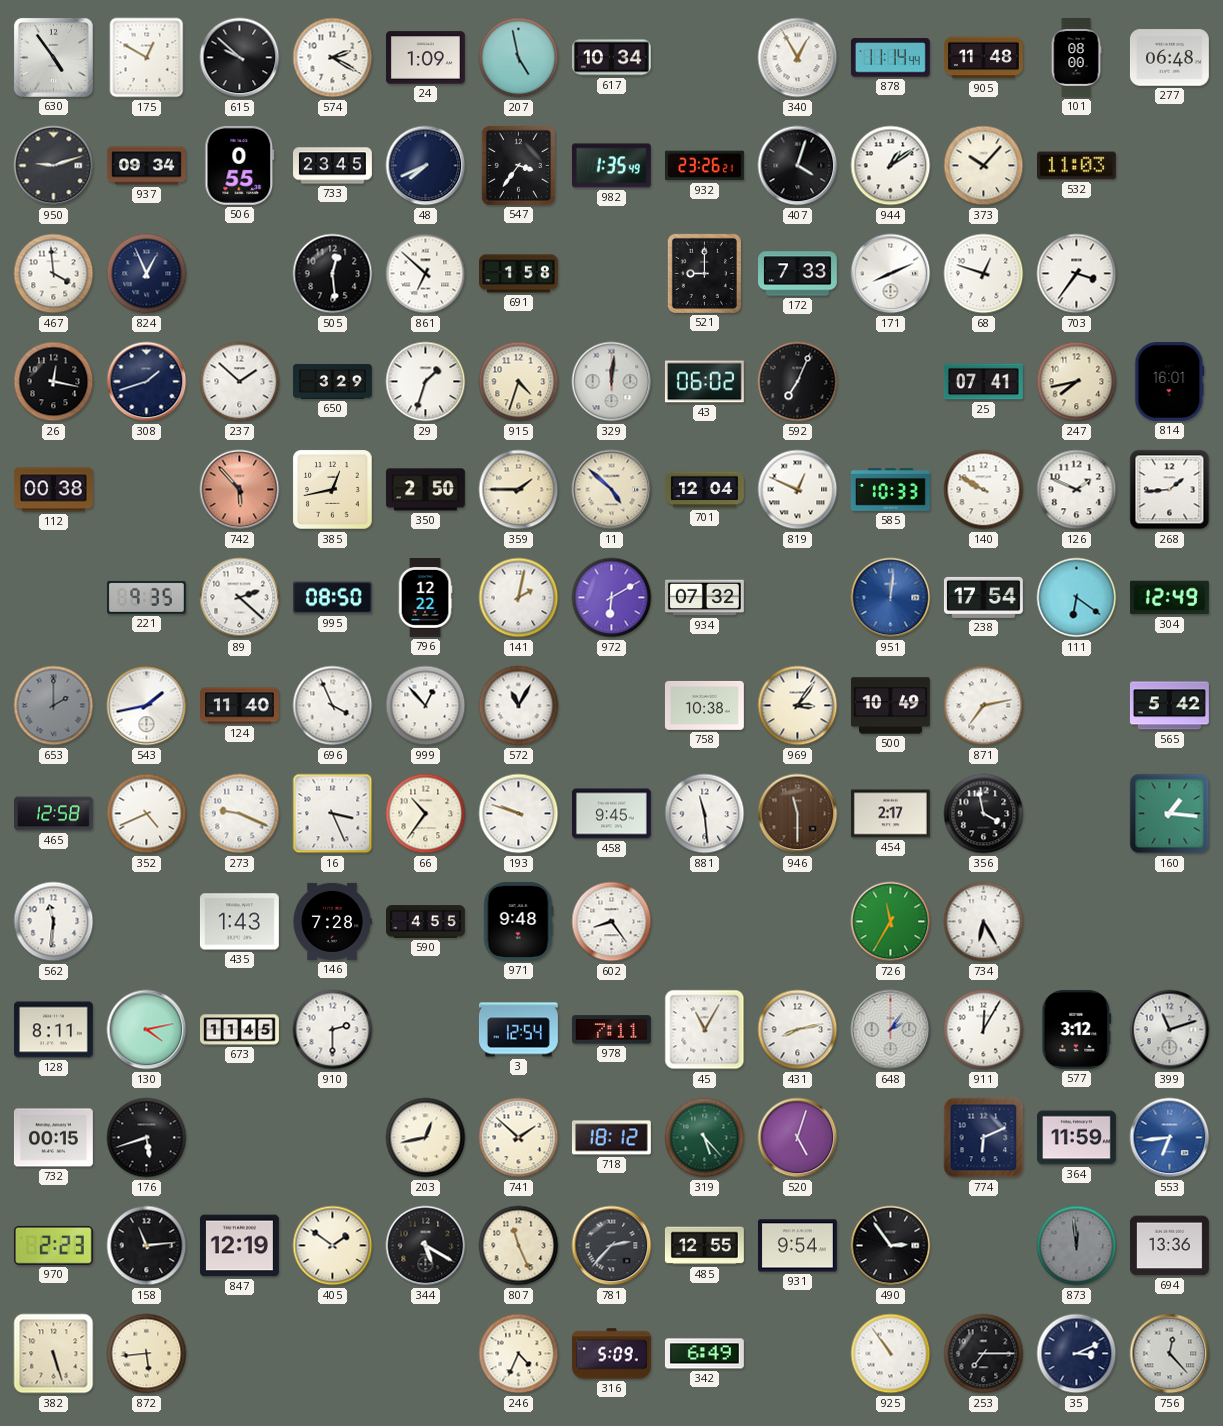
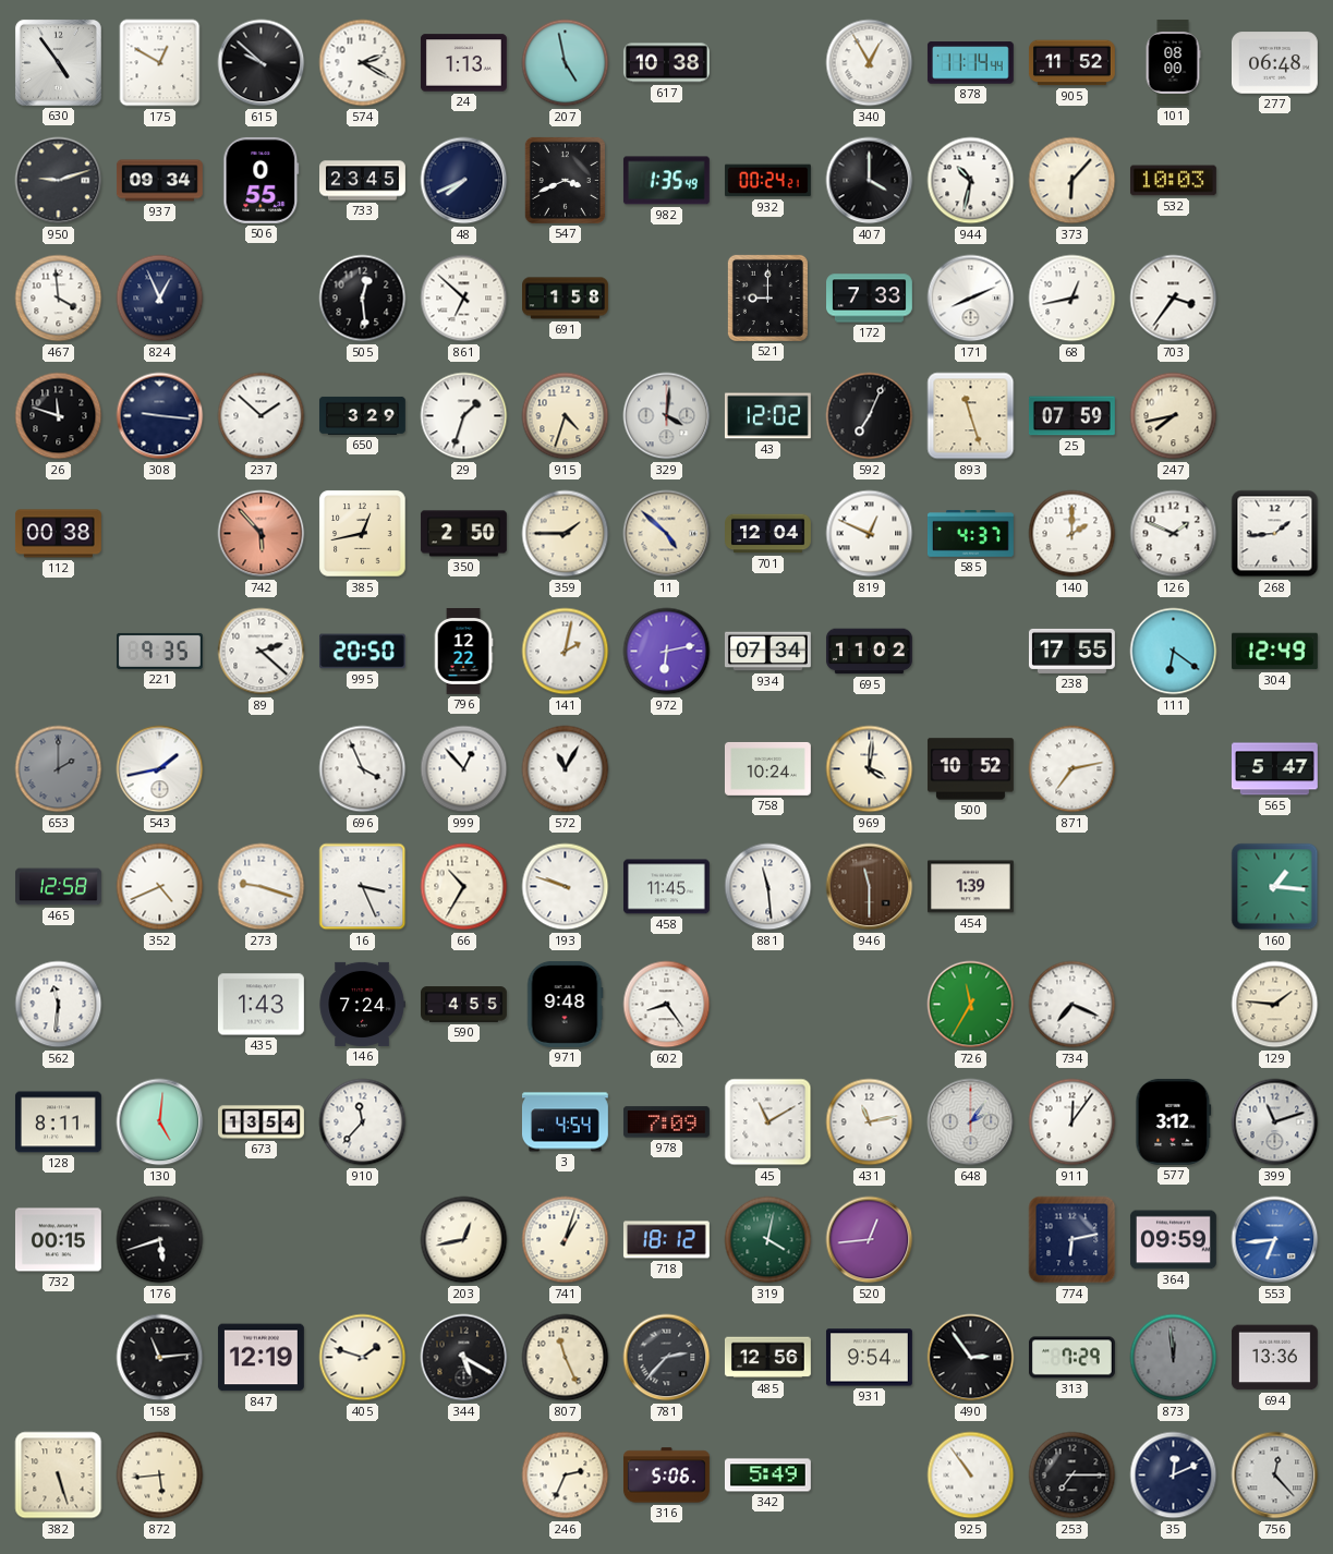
24: 1:09 -> 1:13 (463, 63)
617: 10:34 -> 10:38 (666, 63)
905: 11:48 -> 11:52 (1071, 63)
547: 3:36 -> 3:41 (565, 180)
932: 23:26 -> 00:24 (767, 181)
407: 4:03 -> 4:00 (870, 181)
944: 1:09 -> 10:32 (971, 181)
373: 10:07 -> 6:07 (1073, 181)
532: 11:03 -> 10:03 (1173, 181)
68: 12:48 -> 12:43 (1073, 299)
26: 12:17 -> 11:48 (59, 416)
308: 1:42 -> 9:16 (160, 416)
329: 12:01 -> 4:01 (667, 416)
43: 06:02 -> 12:02 (767, 416)
893: none -> 11:27 (971, 416)
25: 07:41 -> 07:59 (1071, 416)
814: 16:01 -> none (1170, 381)
585: 10:33 -> 4:37 (970, 534)
140: 9:50 -> 2:00 (1073, 534)
995: 08:50 -> 20:50 (362, 652)
972: 6:10 -> 6:13 (667, 652)
934: 07:32 -> 07:34 (767, 652)
695: none -> 11:02 (870, 652)
951: 12:01 -> none (891, 598)
238: 17:54 -> 17:55 (1071, 651)
124: 11:40 -> none (240, 706)
758: 10:38 -> 10:24 (767, 768)
969: 3:06 -> 4:01 (870, 769)
500: 10:49 -> 10:52 (970, 769)
565: 5:42 -> 5:47 (1274, 769)
273: 9:19 -> 9:18 (262, 887)
66: 10:36 -> 10:35 (464, 887)
458: 9:45 -> 11:45 (666, 887)
454: 2:17 -> 1:39 (970, 887)
356: 3:58 -> none (984, 814)
146: 7:28 -> 7:24 (362, 1004)
734: 6:25 -> 7:19 (1073, 1005)
129: none -> 1:46 (1275, 1005)
130: 4:13 -> 5:01 (160, 1122)
673: 11:45 -> 13:54 (262, 1122)
910: 2:30 -> 11:37 (363, 1122)
3: 12:54 -> 4:54 (565, 1122)
978: 7:11 -> 7:09 (666, 1122)
45: 11:05 -> 11:10 (768, 1122)
431: 8:13 -> 11:13 (870, 1122)
911: 12:05 -> 12:06 (1073, 1122)
741: 1:52 -> 1:03 (566, 1240)
319: 5:23 -> 4:02 (768, 1240)
520: 5:03 -> 12:44 (870, 1240)
774: 6:11 -> 6:13 (1073, 1240)
364: 11:59 -> 09:59 (1173, 1240)
970: 2:23 -> none (53, 1245)
405: 1:51 -> 1:48 (363, 1358)
485: 12:55 -> 12:56 (767, 1358)
313: none -> 7:29 (1071, 1358)
246: 4:34 -> 2:34 (566, 1476)
316: 5:09 -> 5:06 (666, 1476)
342: 6:49 -> 5:49 (767, 1476)
35: 3:11 -> 12:11 (1174, 1476)
